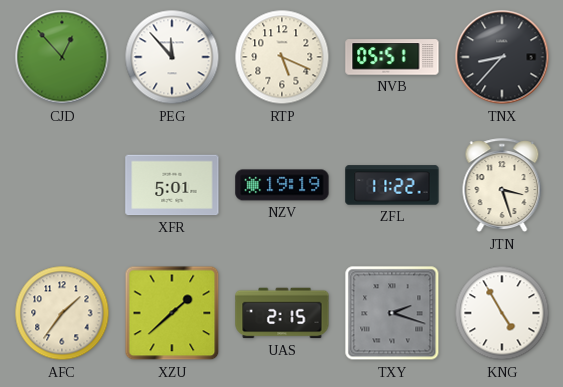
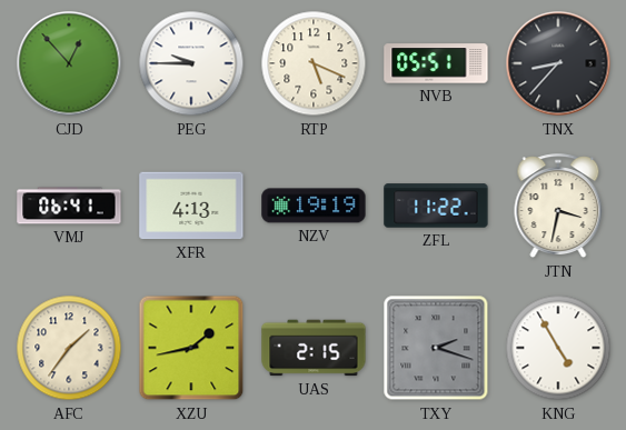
PEG: 11:53 -> 9:45 (191, 63)
VMJ: none -> 06:41 (69, 206)
XFR: 5:01 -> 4:13 (191, 206)
JTN: 3:27 -> 3:32 (558, 207)
XZU: 1:38 -> 1:43 (191, 348)
